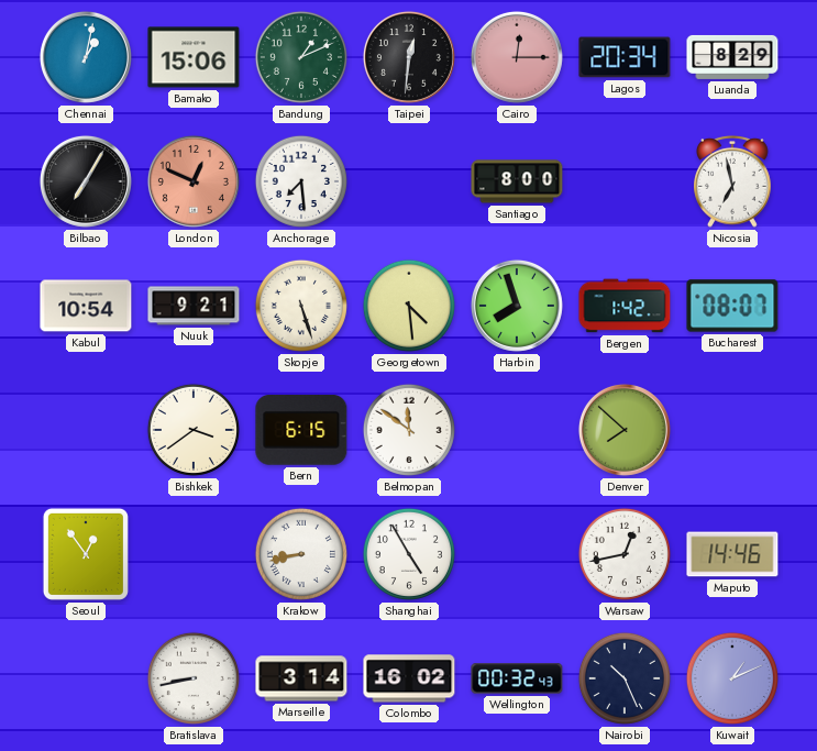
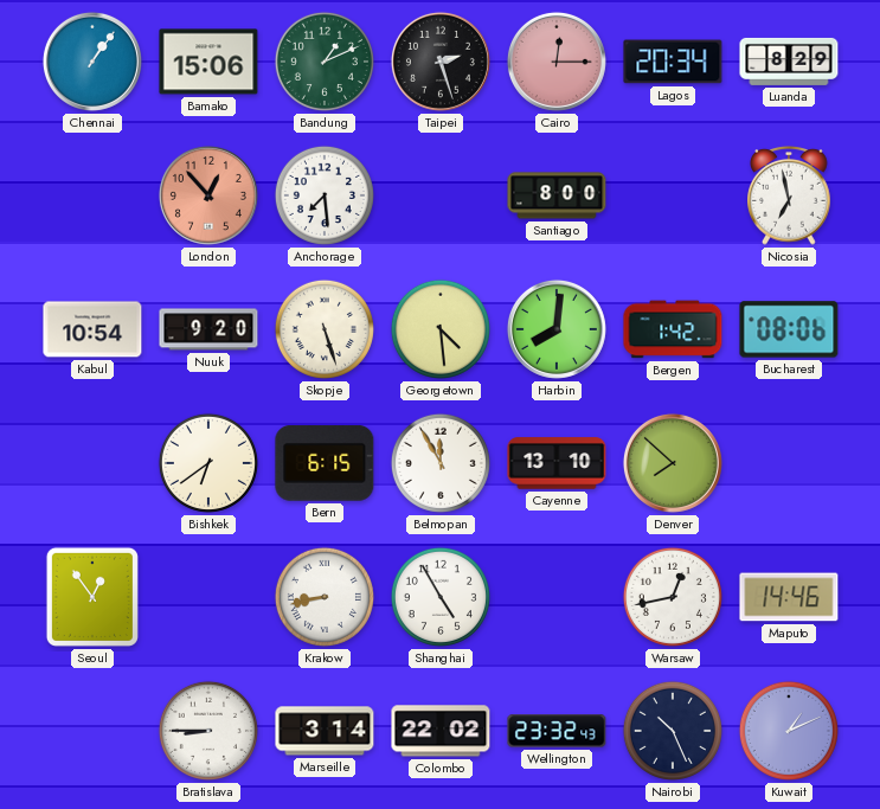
Chennai: 1:02 -> 1:06 (92, 62)
Taipei: 12:31 -> 2:27 (441, 62)
Bilbao: 7:05 -> none (86, 181)
London: 12:49 -> 12:53 (208, 195)
Nuuk: 9:21 -> 9:20 (208, 329)
Harbin: 7:57 -> 8:01 (557, 329)
Bucharest: 08:07 -> 08:06 (789, 329)
Bishkek: 3:39 -> 6:39 (208, 463)
Belmopan: 11:51 -> 11:55 (441, 463)
Cayenne: none -> 13:10 (557, 463)
Bratislava: 8:43 -> 8:45 (208, 731)
Colombo: 16:02 -> 22:02 (441, 731)
Wellington: 00:32 -> 23:32 (557, 731)
